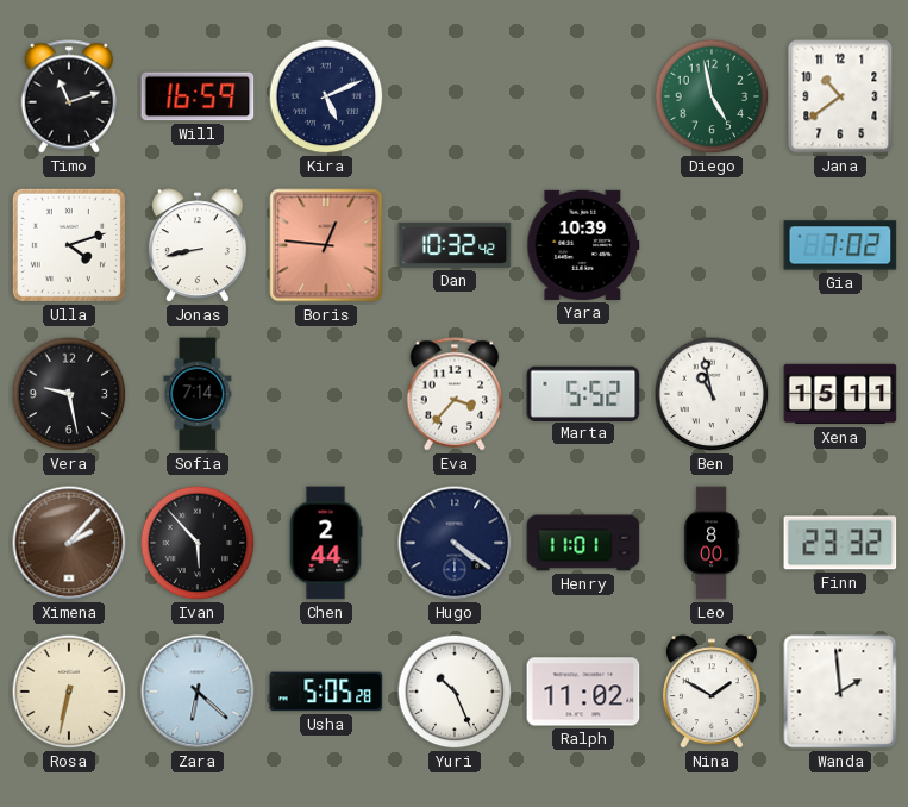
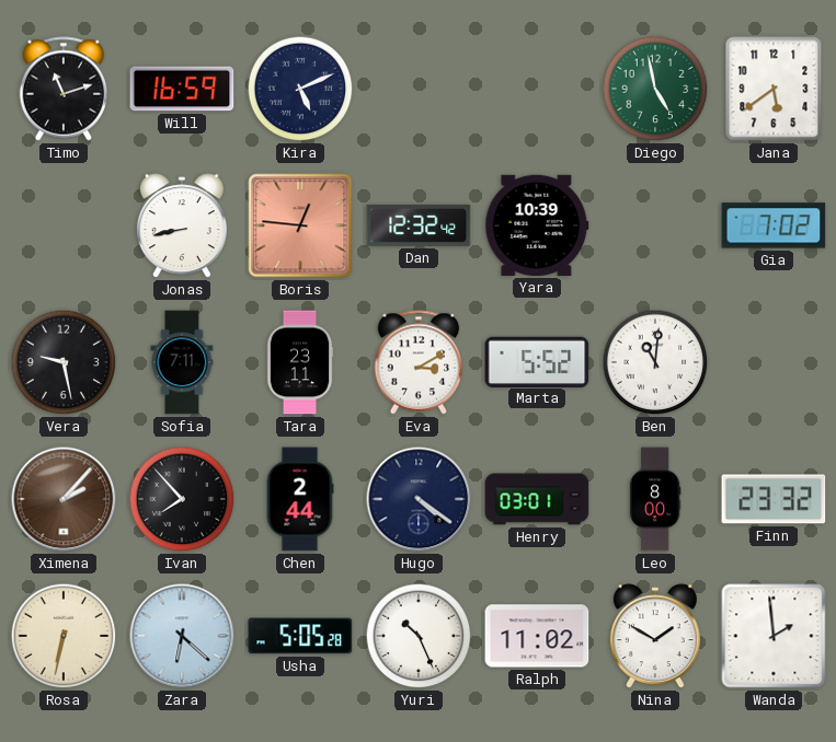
Jana: 10:39 -> 5:39 (774, 89)
Ulla: 4:12 -> none (69, 245)
Dan: 10:32 -> 12:32 (419, 225)
Sofia: 7:14 -> 7:11 (182, 362)
Tara: none -> 23:11 (300, 362)
Eva: 3:37 -> 3:10 (419, 362)
Ben: 10:58 -> 11:01 (655, 362)
Xena: 15:11 -> none (840, 394)
Ivan: 5:53 -> 7:53 (182, 499)
Henry: 11:01 -> 03:01 (537, 499)
